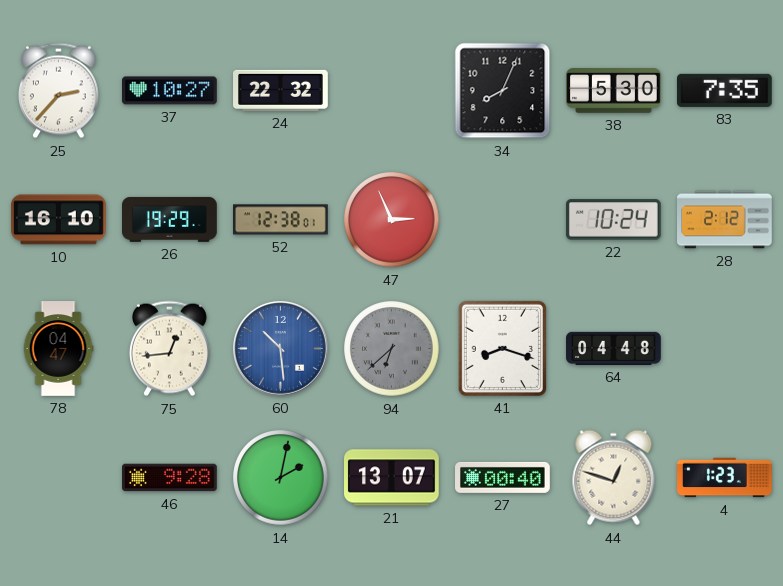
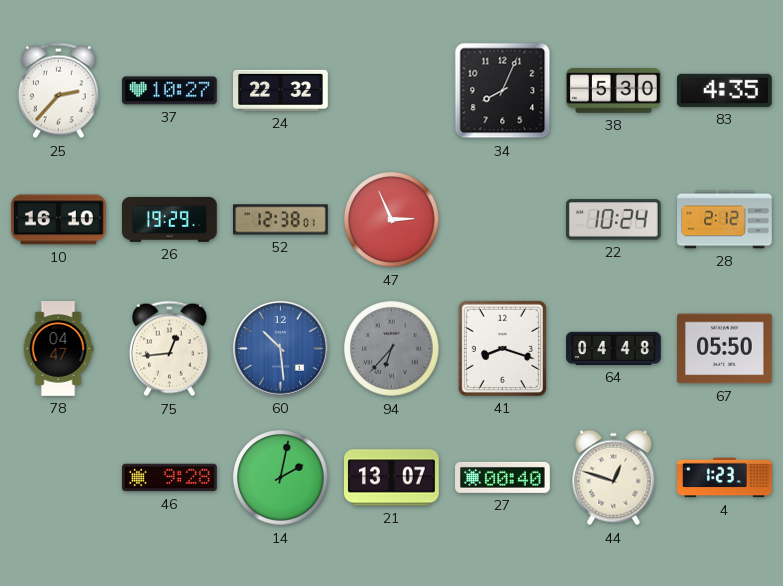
83: 7:35 -> 4:35 (724, 90)
94: 6:38 -> 6:37 (392, 349)
67: none -> 05:50 (725, 349)
